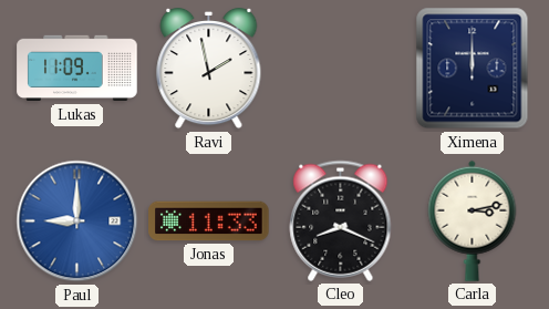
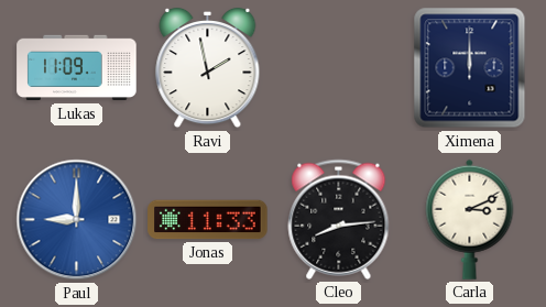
Cleo: 8:19 -> 8:14 (339, 219)
Carla: 3:13 -> 3:11 (470, 219)
